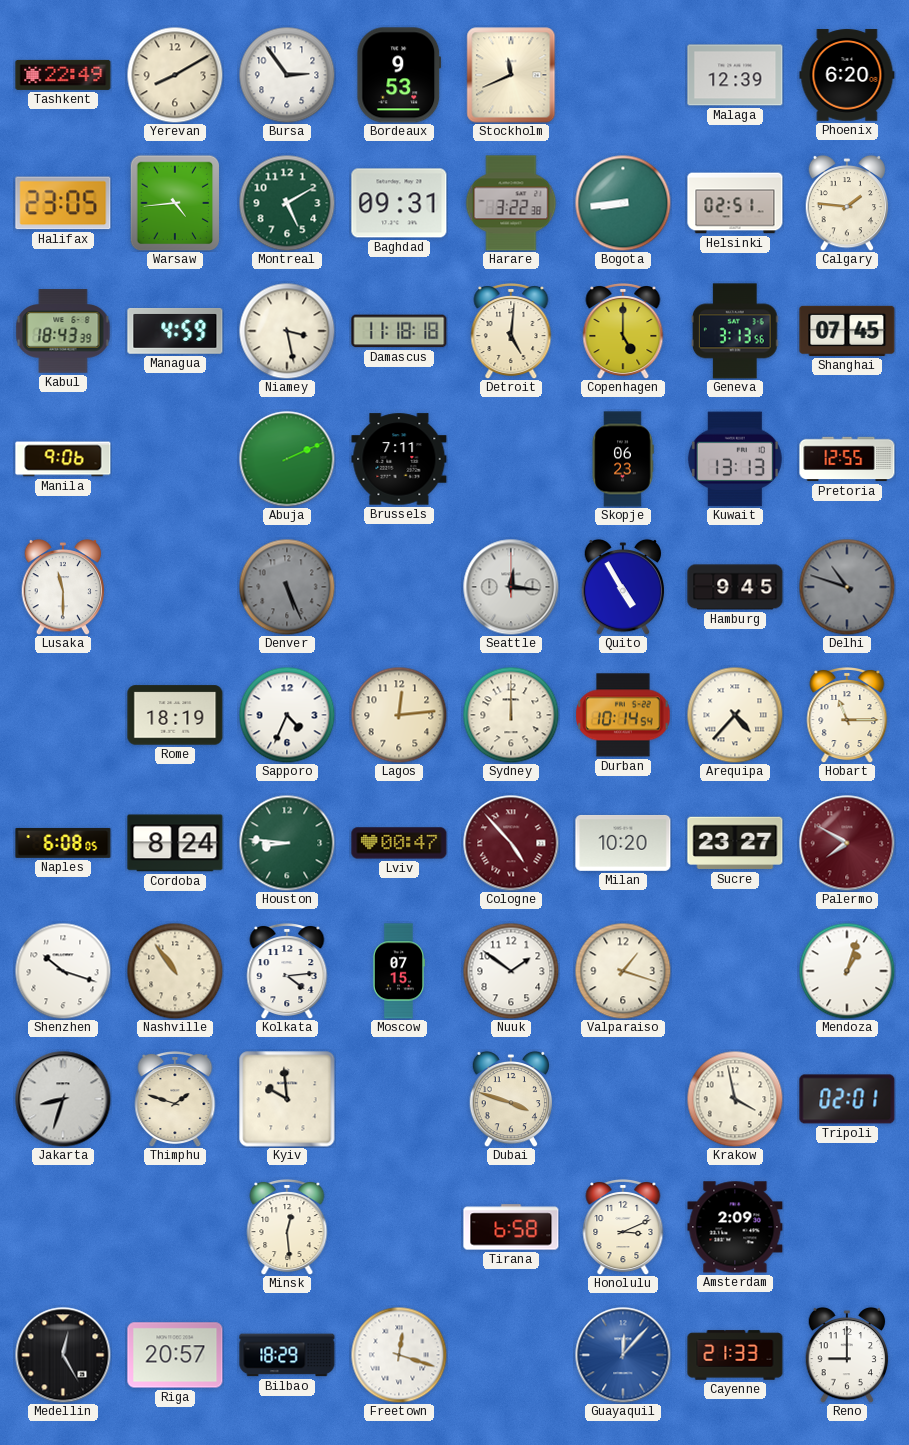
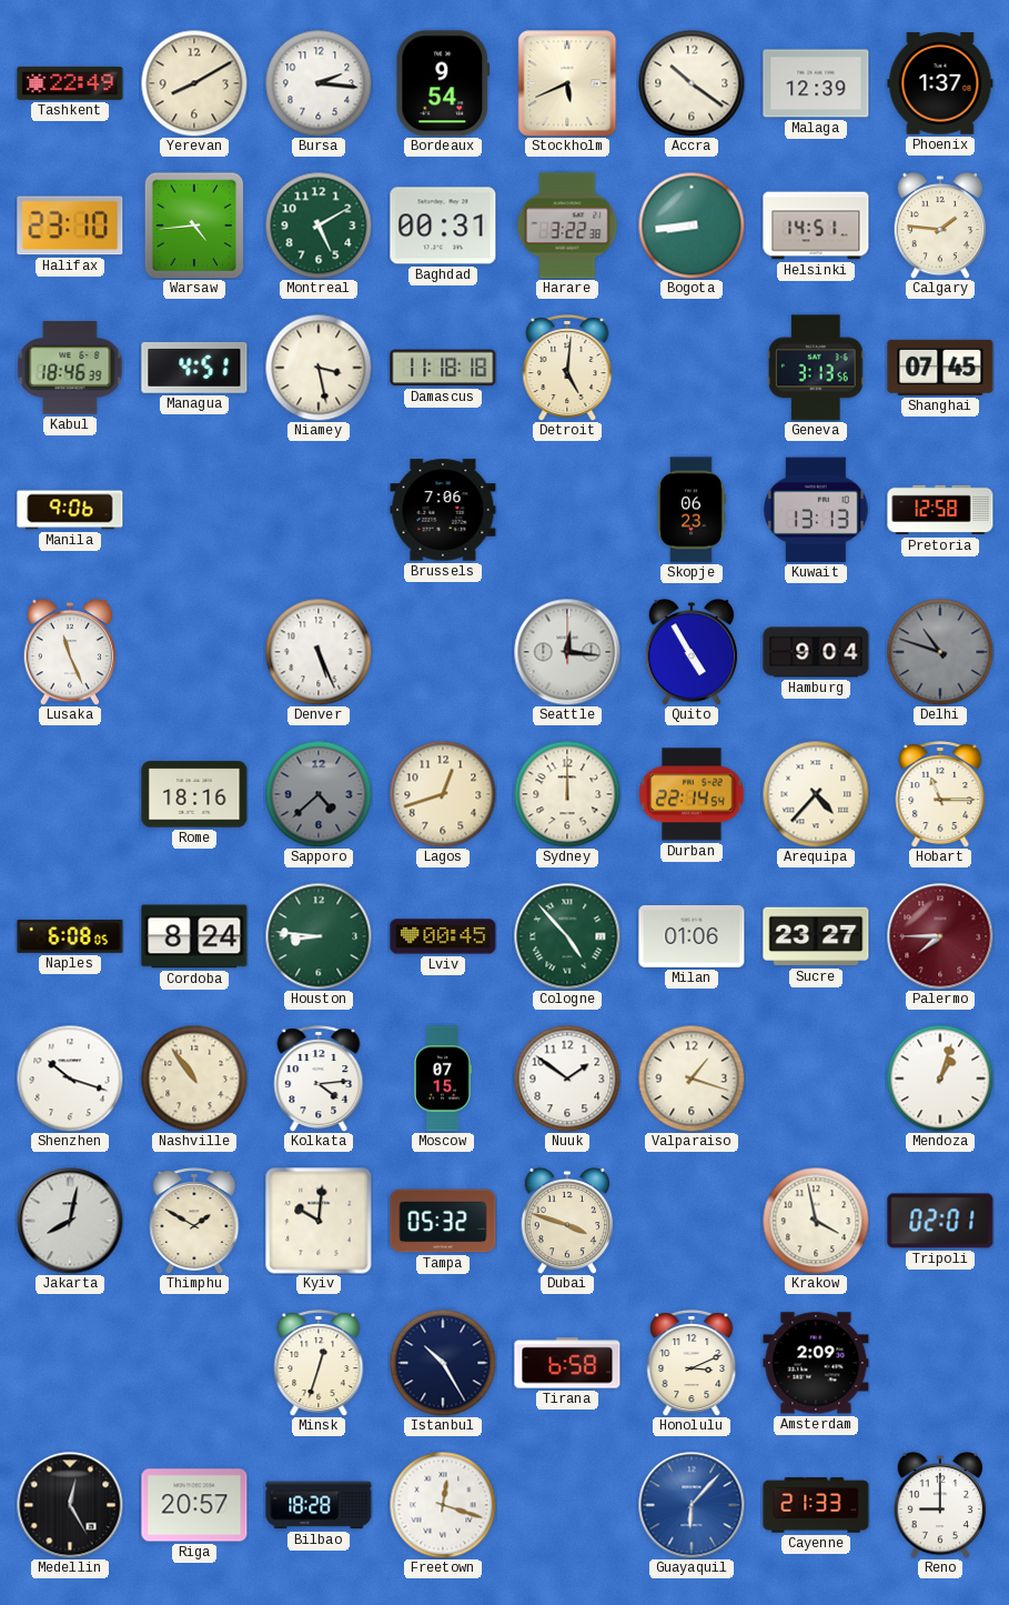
Bursa: 2:54 -> 2:16 (319, 83)
Bordeaux: 9:53 -> 9:54 (443, 83)
Stockholm: 11:41 -> 5:41 (567, 83)
Accra: none -> 10:21 (692, 83)
Phoenix: 6:20 -> 1:37 (940, 83)
Halifax: 23:05 -> 23:10 (70, 225)
Baghdad: 09:31 -> 00:31 (443, 225)
Helsinki: 02:51 -> 14:51 (816, 225)
Kabul: 18:43 -> 18:46 (70, 368)
Managua: 4:59 -> 4:51 (194, 369)
Copenhagen: 5:00 -> none (623, 332)
Abuja: 2:11 -> none (287, 459)
Brussels: 7:11 -> 7:06 (443, 510)
Pretoria: 12:55 -> 12:58 (940, 510)
Lusaka: 11:30 -> 11:26 (70, 652)
Denver dial: grey -> white (319, 652)
Hamburg: 9:45 -> 9:04 (816, 652)
Rome: 18:19 -> 18:16 (194, 794)
Sapporo: 4:34 -> 4:38 (319, 794)
Sapporo dial: white -> grey (319, 794)
Lagos: 12:14 -> 12:42 (443, 794)
Durban: 10:14 -> 22:14 (692, 794)
Lviv: 00:47 -> 00:45 (443, 936)
Cologne dial: burgundy -> green (567, 936)
Milan: 10:20 -> 01:06 (692, 936)
Palermo: 7:50 -> 7:45 (940, 936)
Jakarta: 8:33 -> 8:02 (70, 1221)
Thimphu: 1:48 -> 1:50 (194, 1222)
Kyiv: 9:59 -> 10:01 (319, 1221)
Tampa: none -> 05:32 (443, 1221)
Minsk: 12:29 -> 12:33 (319, 1364)
Istanbul: none -> 10:25 (443, 1363)
Bilbao: 18:29 -> 18:28 (319, 1505)
Guayaquil: 12:07 -> 6:07 (692, 1505)
